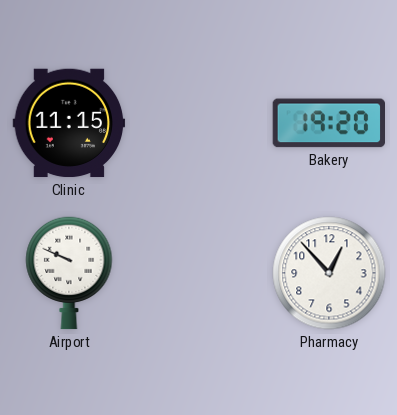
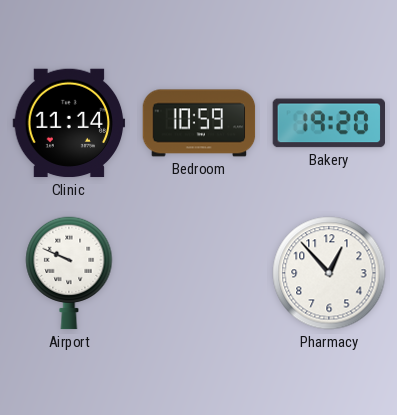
Clinic: 11:15 -> 11:14 (69, 123)
Bedroom: none -> 10:59 (199, 123)
